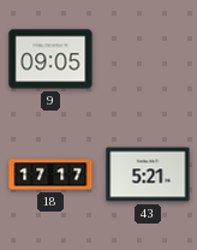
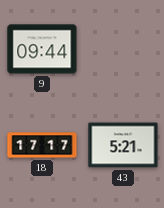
9: 09:05 -> 09:44 (42, 49)
